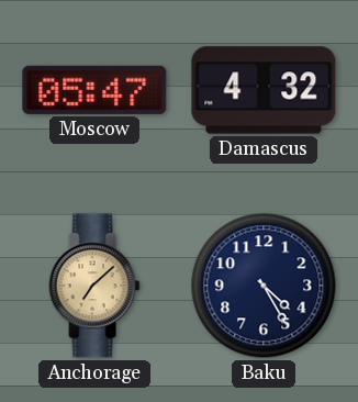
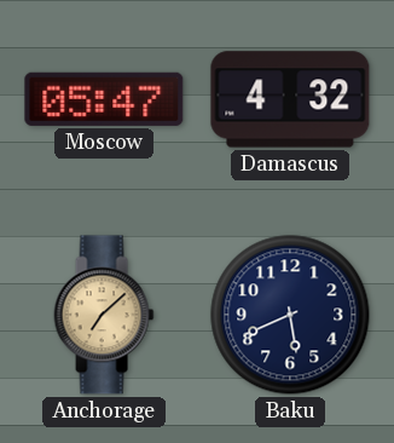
Baku: 4:25 -> 5:41 (290, 315)
